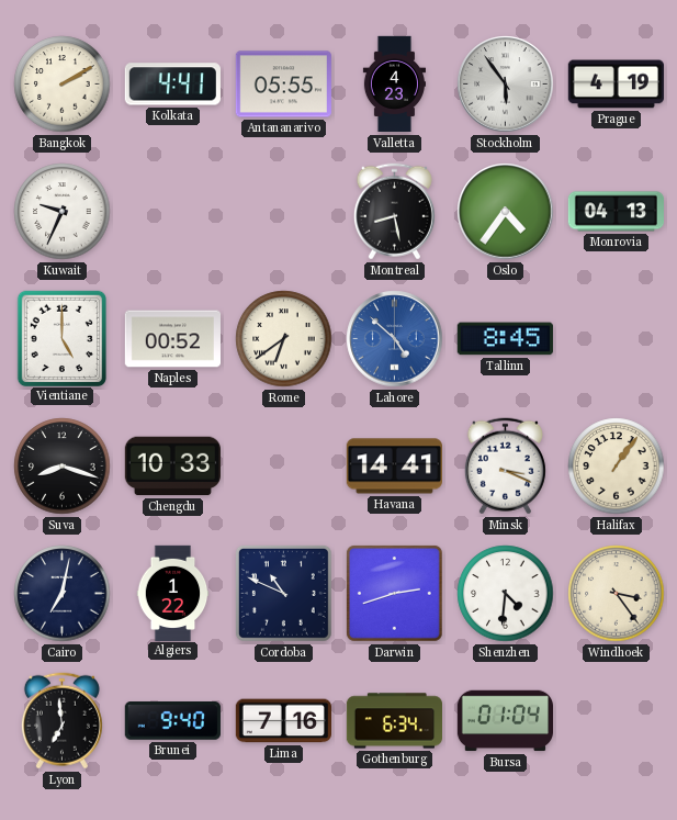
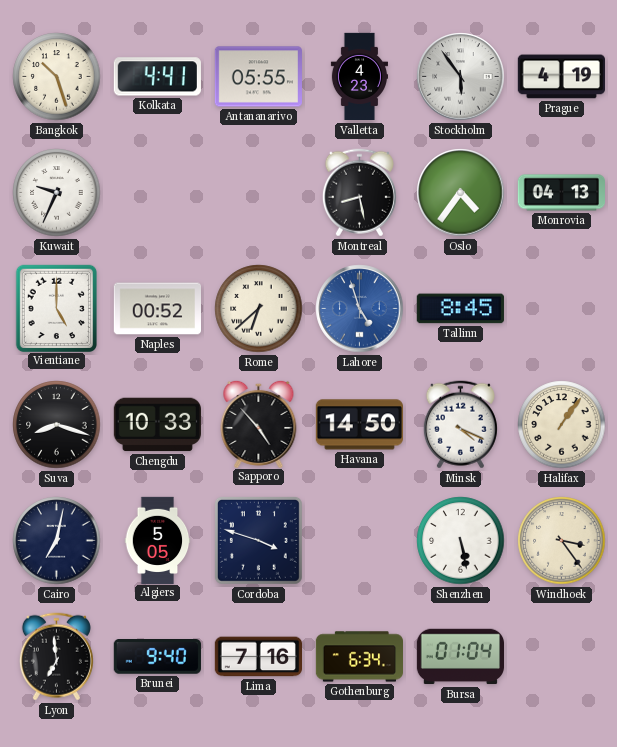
Bangkok: 2:10 -> 10:27 (57, 77)
Rome: 6:39 -> 6:38 (259, 309)
Lahore: 4:52 -> 4:57 (360, 309)
Sapporo: none -> 4:53 (259, 423)
Havana: 14:41 -> 14:50 (359, 425)
Minsk: 3:19 -> 4:19 (460, 425)
Algiers: 1:22 -> 5:05 (158, 540)
Cordoba: 10:49 -> 3:48 (258, 540)
Darwin: 2:42 -> none (394, 593)
Shenzhen: 4:31 -> 5:28 (461, 541)
